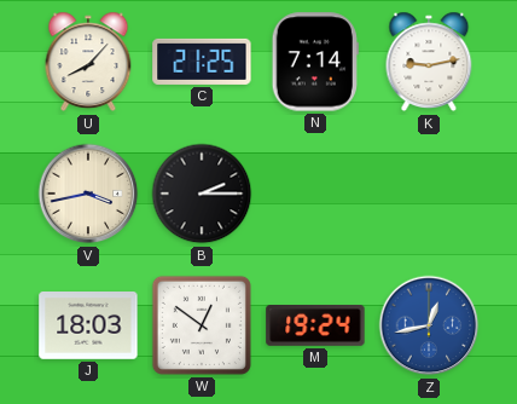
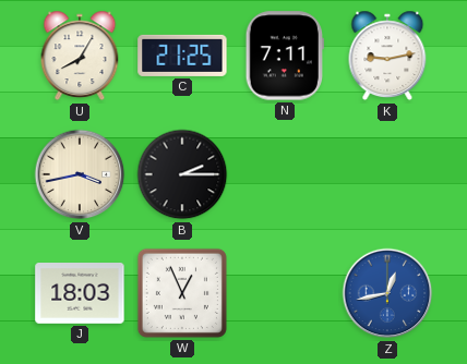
U: 8:07 -> 8:05 (80, 56)
N: 7:14 -> 7:11 (285, 56)
W: 12:51 -> 12:56 (182, 293)
M: 19:24 -> none (315, 327)
